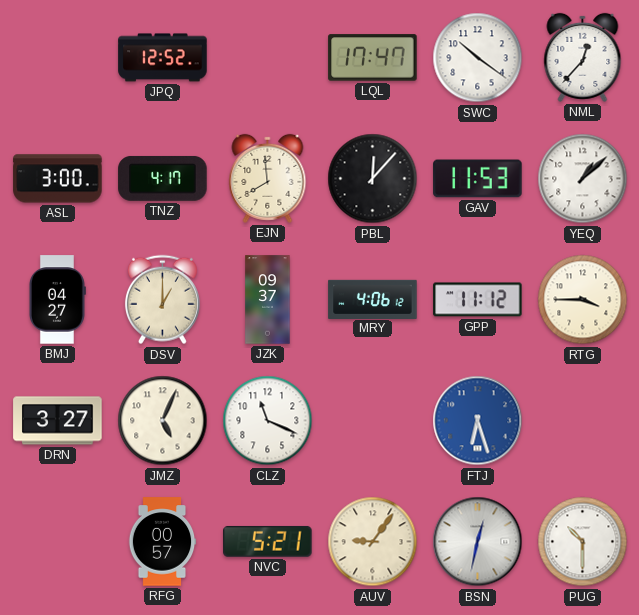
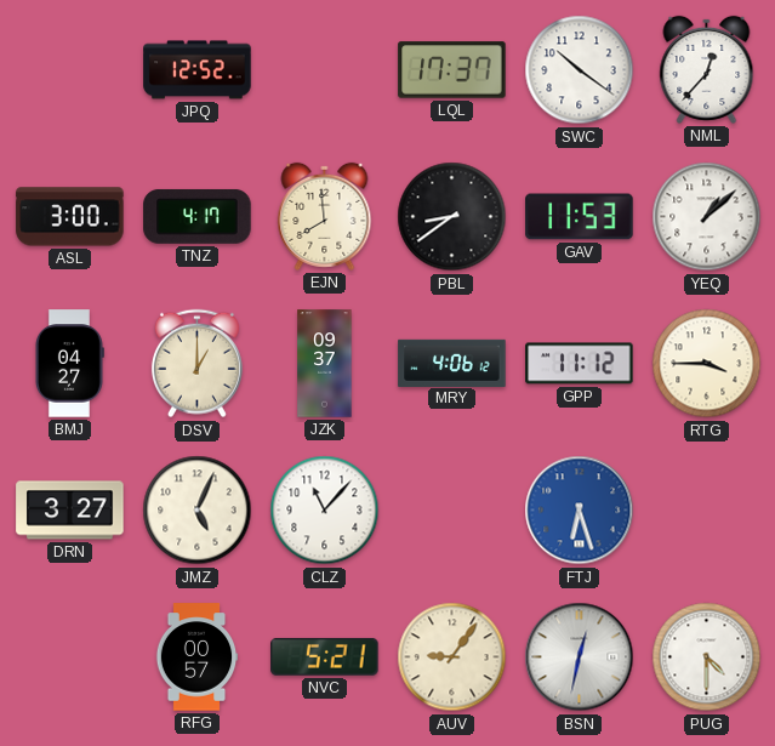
LQL: 17:47 -> 17:37 (452, 70)
PBL: 12:07 -> 8:39 (452, 217)
CLZ: 11:19 -> 11:07 (325, 511)
PUG: 10:30 -> 4:30 (707, 657)
